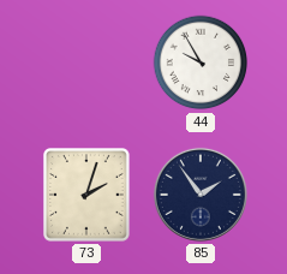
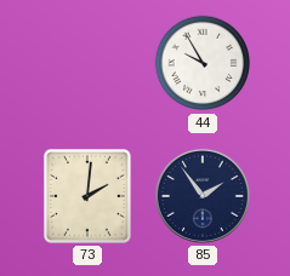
73: 2:03 -> 2:01 (89, 197)
